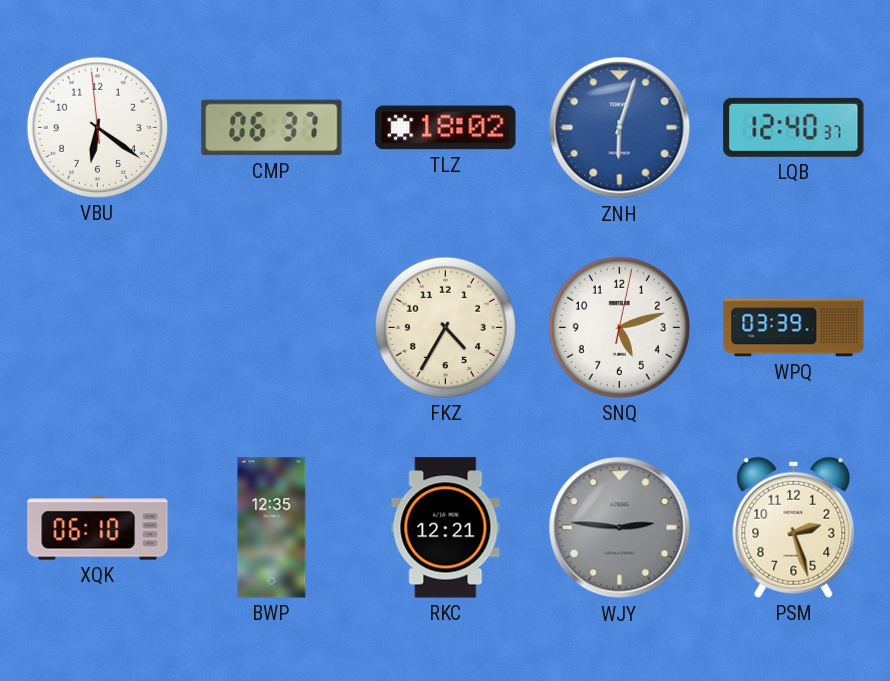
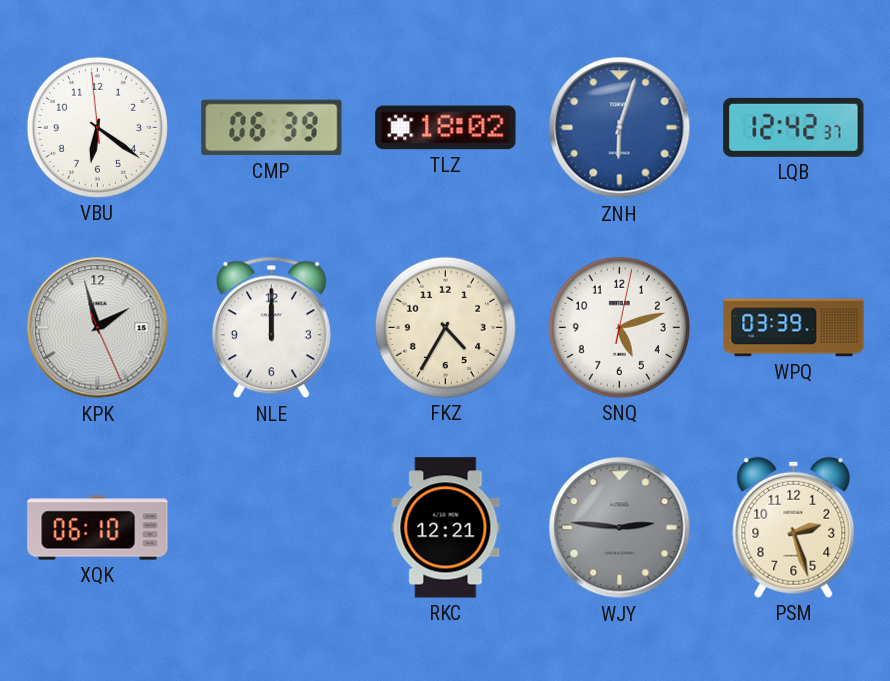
CMP: 06:37 -> 06:39 (272, 128)
LQB: 12:40 -> 12:42 (794, 127)
KPK: none -> 1:57 (98, 328)
NLE: none -> 12:00 (271, 328)
BWP: 12:35 -> none (272, 528)
